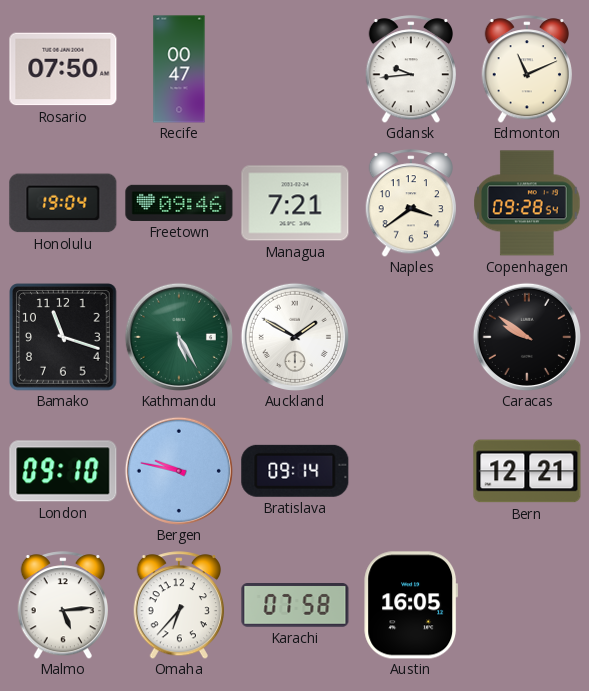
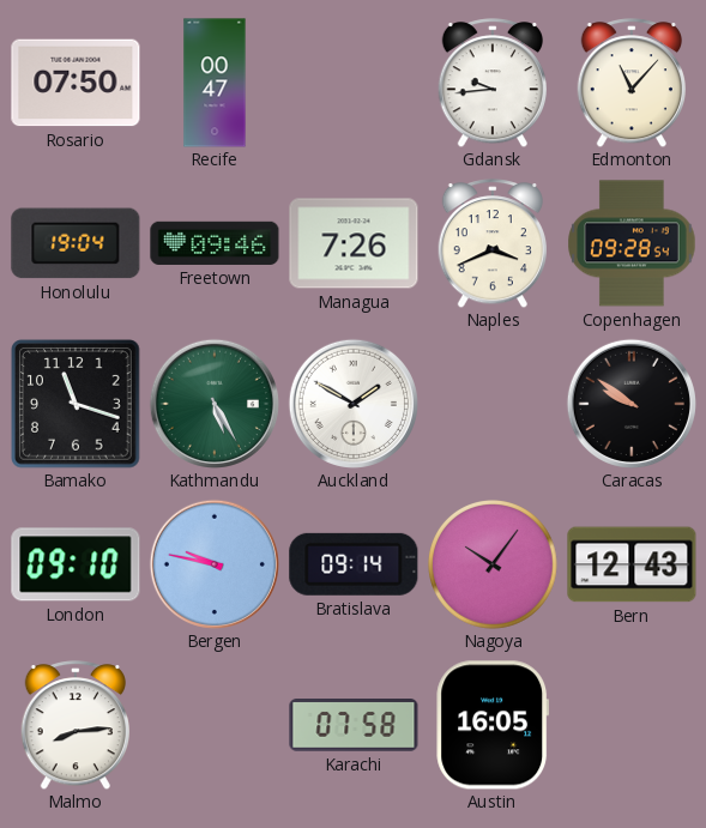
Edmonton: 11:11 -> 11:07 (630, 83)
Managua: 7:21 -> 7:26 (354, 243)
Naples: 3:39 -> 3:41 (491, 243)
Nagoya: none -> 10:06 (494, 566)
Bern: 12:21 -> 12:43 (632, 564)
Malmo: 5:14 -> 8:14 (74, 725)
Omaha: 6:37 -> none (178, 605)
